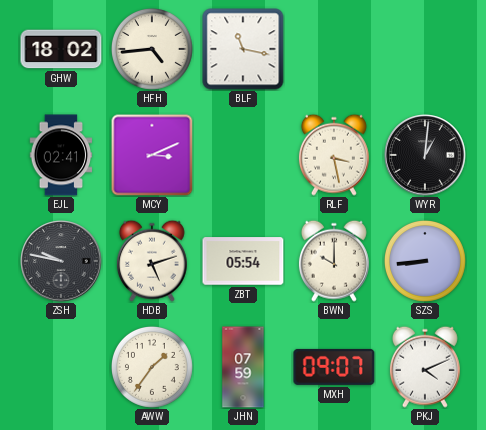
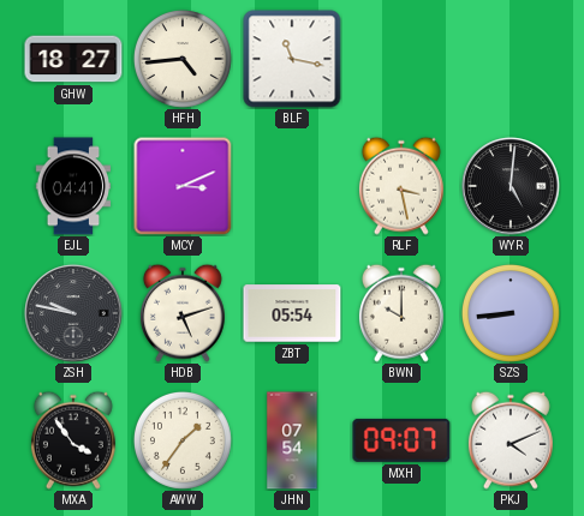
GHW: 18:02 -> 18:27 (73, 59)
EJL: 02:41 -> 04:41 (73, 186)
WYR: 1:01 -> 5:01 (511, 186)
MXA: none -> 3:54 (73, 440)
JHN: 07:59 -> 07:54 (292, 440)
